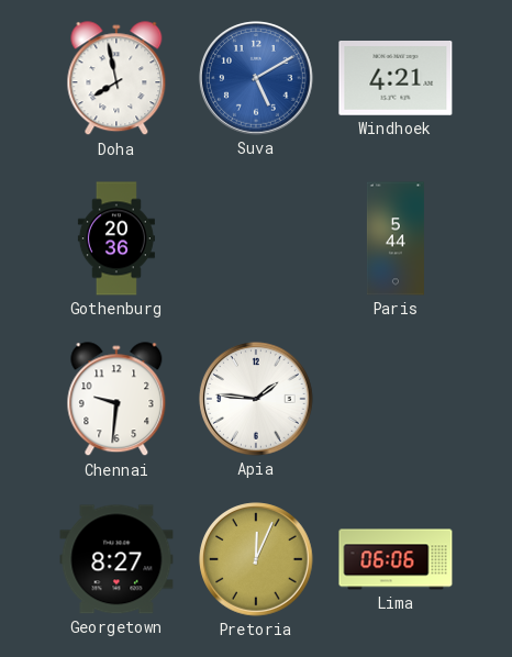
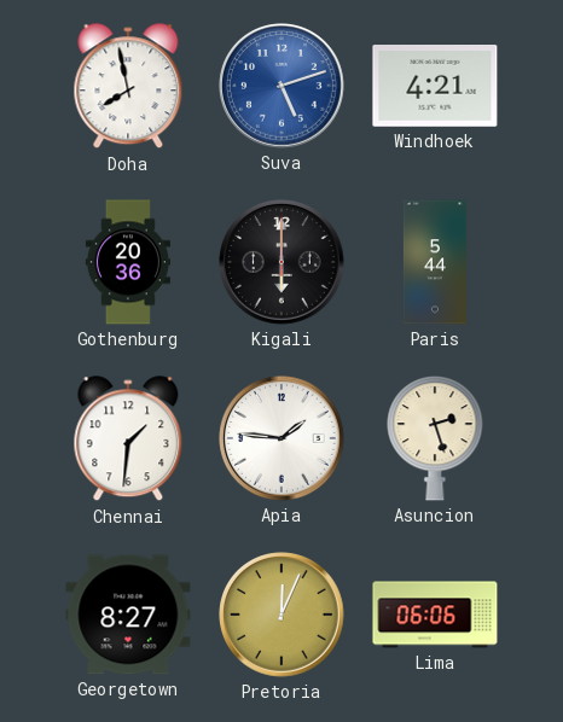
Suva: 5:10 -> 5:12 (281, 86)
Kigali: none -> 6:00 (281, 262)
Chennai: 9:31 -> 1:31 (128, 439)
Asuncion: none -> 2:27 (435, 439)
